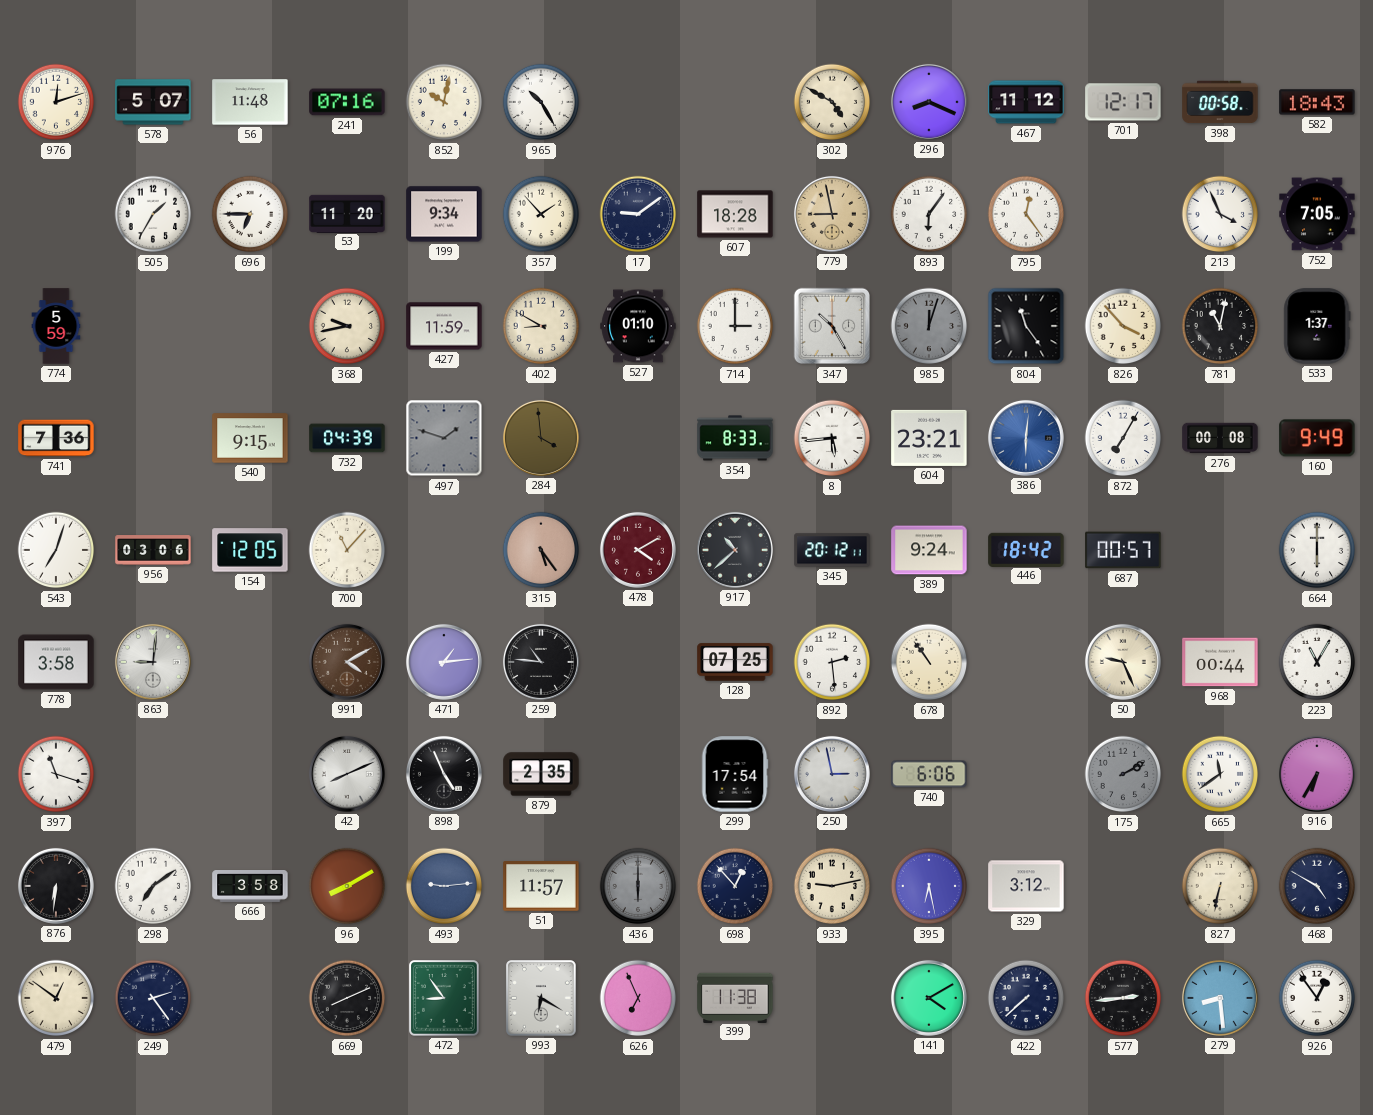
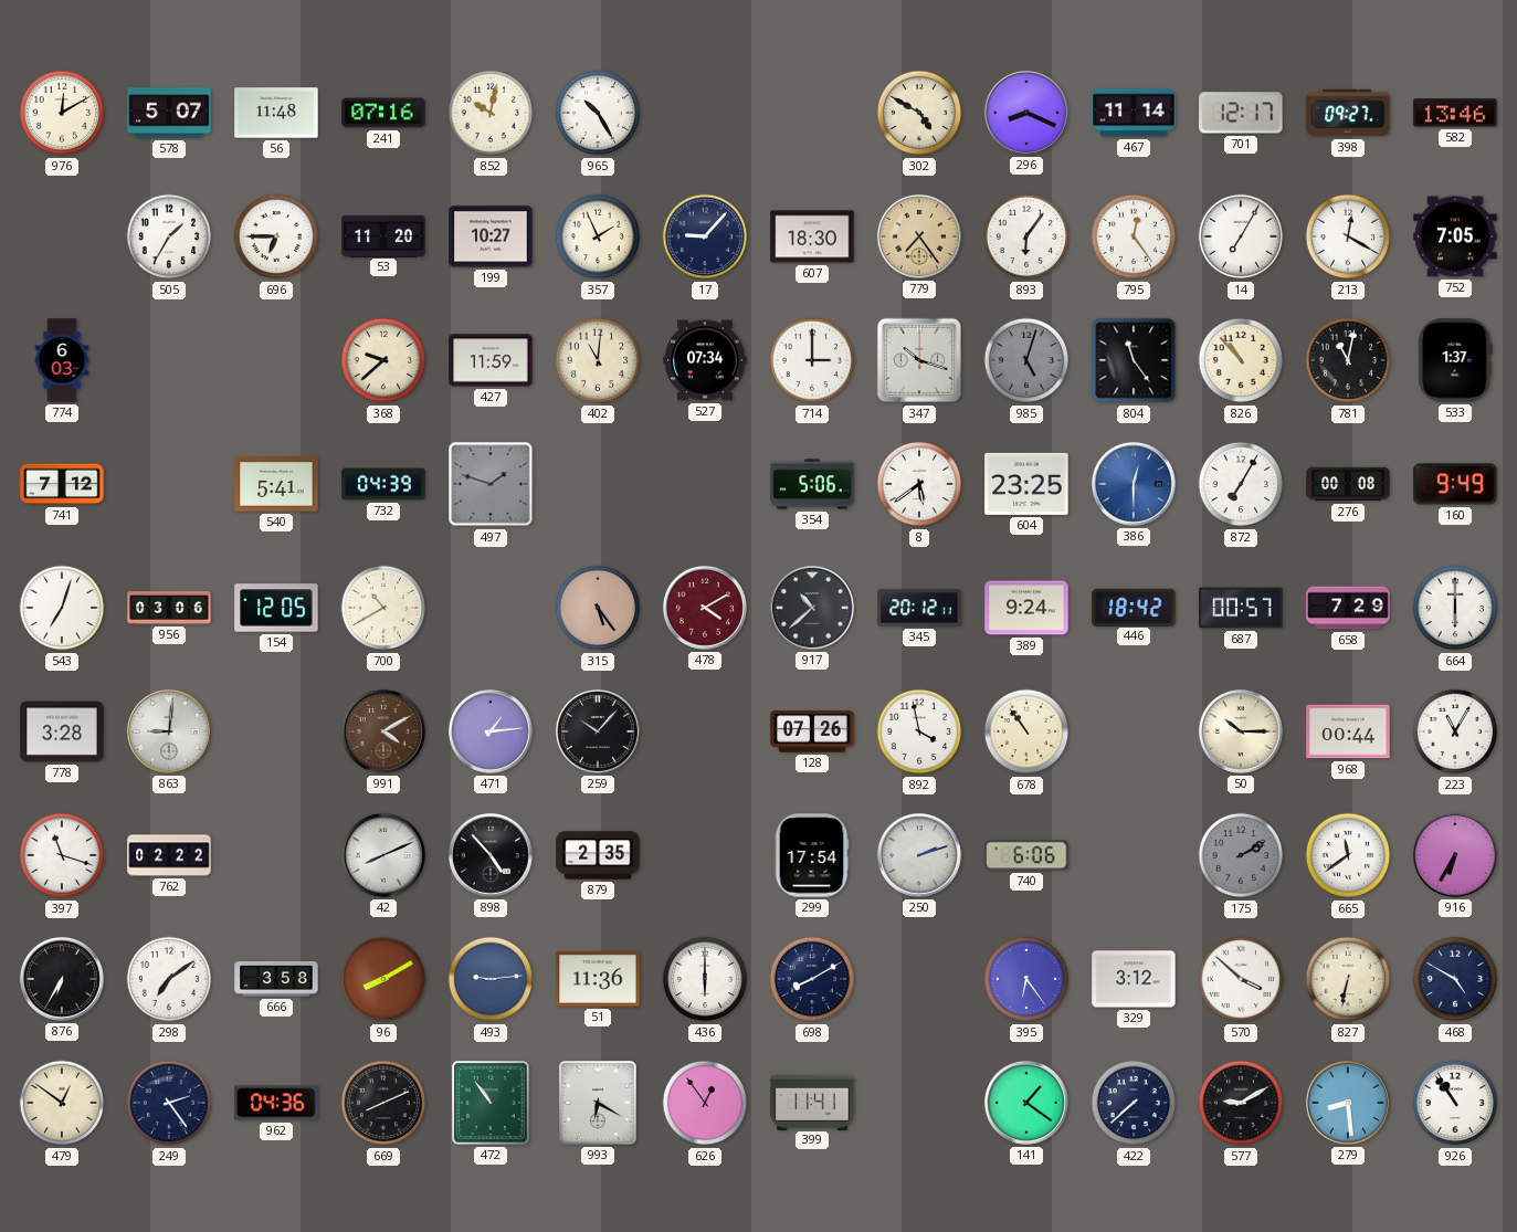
976: 12:12 -> 12:10 (62, 113)
467: 11:12 -> 11:14 (1134, 113)
398: 00:58 -> 09:27 (1348, 113)
582: 18:43 -> 13:46 (1455, 113)
199: 9:34 -> 10:27 (491, 236)
357: 1:53 -> 1:56 (598, 236)
17: 9:09 -> 9:07 (705, 236)
607: 18:28 -> 18:30 (812, 236)
779: 8:58 -> 7:24 (919, 236)
14: none -> 7:05 (1241, 236)
213: 3:56 -> 12:20 (1348, 236)
774: 5:59 -> 6:03 (62, 360)
368: 9:43 -> 9:38 (383, 360)
402: 8:50 -> 11:01 (598, 360)
527: 01:10 -> 07:34 (705, 360)
347: 10:25 -> 10:18 (919, 360)
985: 12:03 -> 5:03 (1026, 360)
826: 3:53 -> 10:53 (1241, 360)
741: 7:36 -> 7:12 (62, 484)
540: 9:15 -> 5:41 (276, 484)
284: 3:59 -> none (541, 438)
354: 8:33 -> 5:06 (812, 484)
8: 5:44 -> 5:39 (919, 484)
604: 23:21 -> 23:25 (1026, 484)
386: 6:01 -> 12:30 (1134, 484)
700: 11:07 -> 10:40 (383, 608)
658: none -> 7:29 (1348, 608)
778: 3:58 -> 3:28 (62, 731)
259: 10:46 -> 10:07 (598, 731)
128: 07:25 -> 07:26 (812, 731)
892: 2:29 -> 3:58 (919, 731)
50: 9:26 -> 10:15 (1241, 731)
762: none -> 02:22 (169, 855)
898: 4:56 -> 4:53 (491, 855)
250: 2:58 -> 2:12 (919, 855)
876: 6:31 -> 6:35 (62, 979)
51: 11:57 -> 11:36 (598, 979)
436 dial: grey -> white (705, 979)
698: 12:53 -> 8:10 (812, 979)
933: 9:13 -> none (832, 886)
395: 6:28 -> 6:24 (1026, 979)
570: none -> 3:52 (1241, 979)
962: none -> 04:36 (276, 1103)
472: 8:54 -> 10:54 (492, 1103)
626: 6:56 -> 12:54 (705, 1103)
399: 11:38 -> 11:41 (812, 1102)
141: 4:10 -> 1:21 (1026, 1103)
577: 2:44 -> 9:10 (1241, 1103)
926: 12:54 -> 10:54 (1455, 1103)
